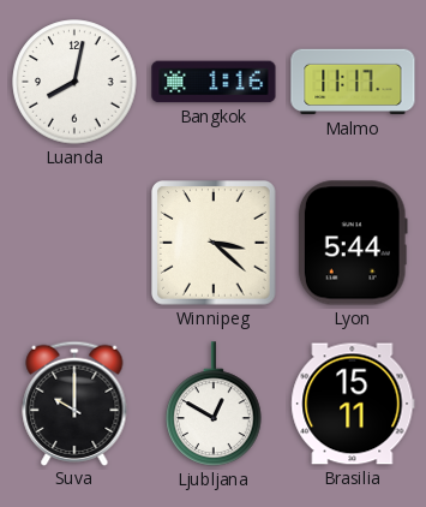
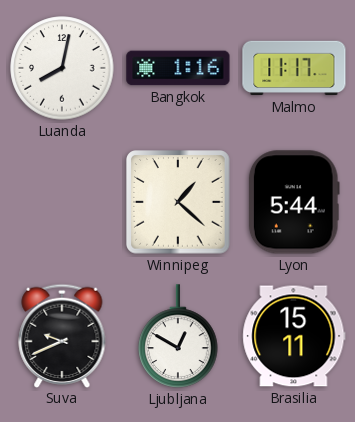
Winnipeg: 3:22 -> 1:22 (179, 203)
Suva: 10:00 -> 9:41 (62, 335)
